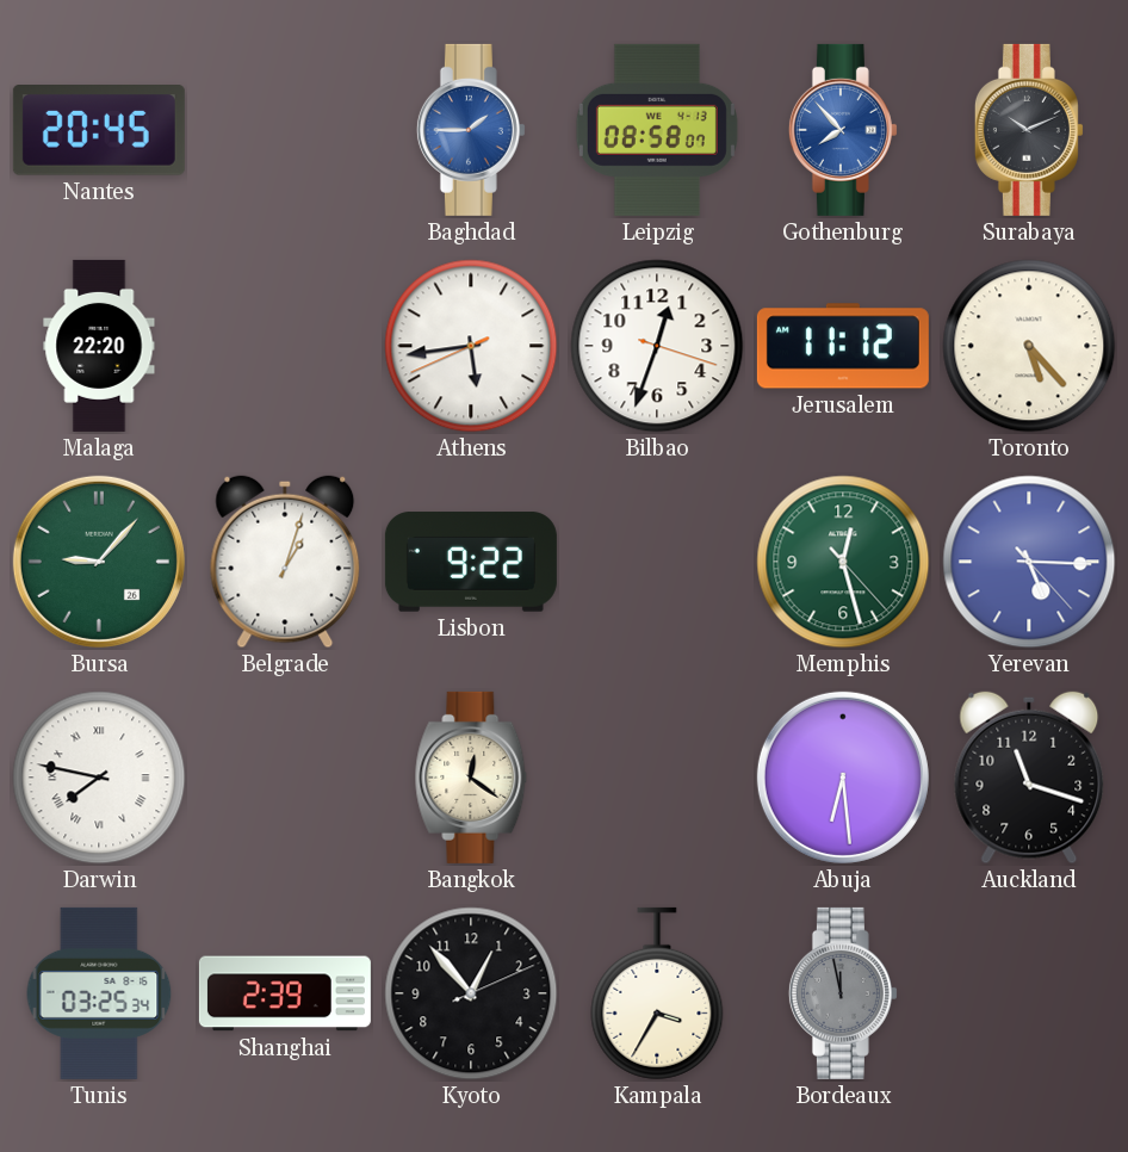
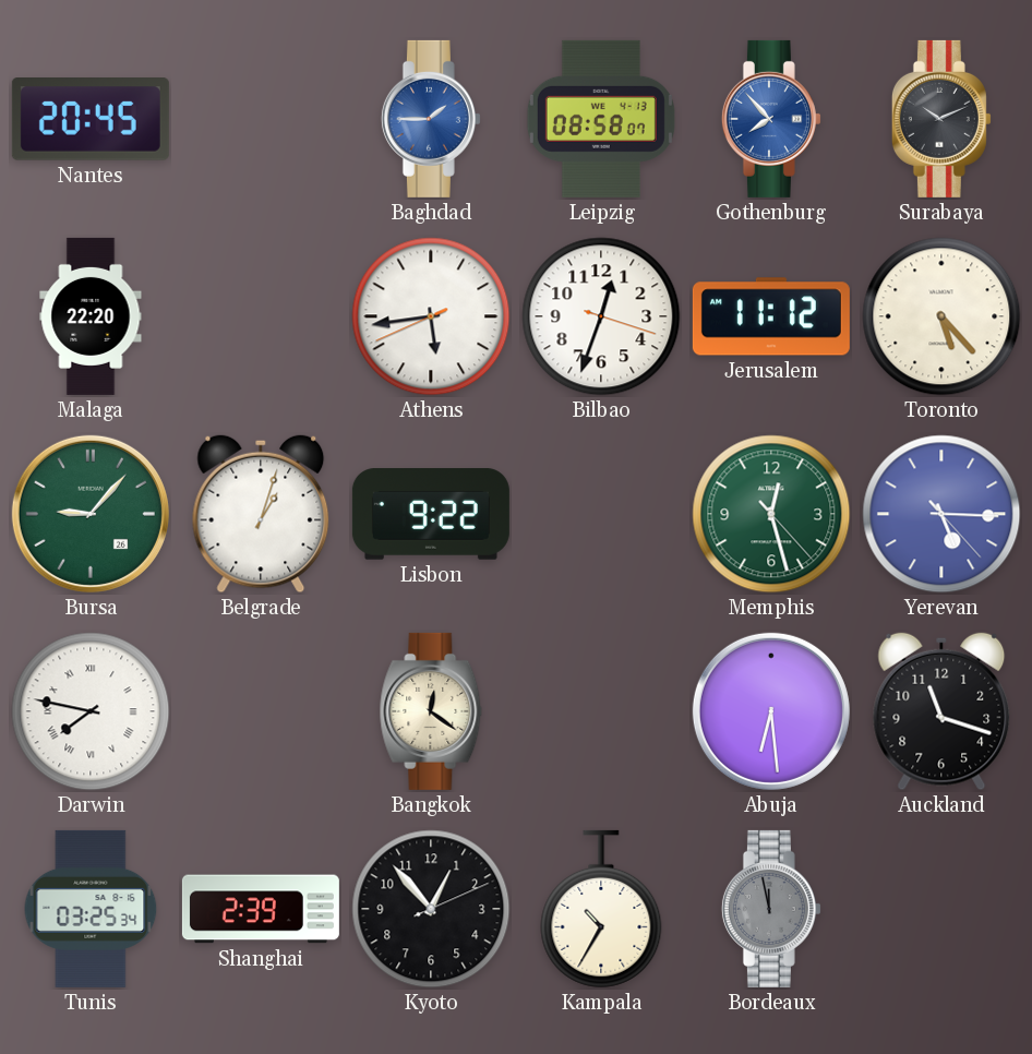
Kampala: 3:35 -> 10:35 (601, 909)
